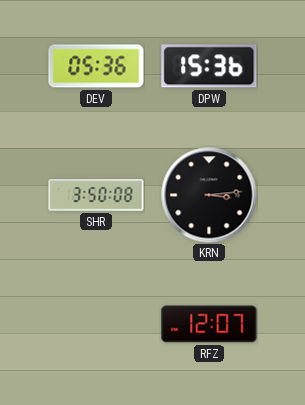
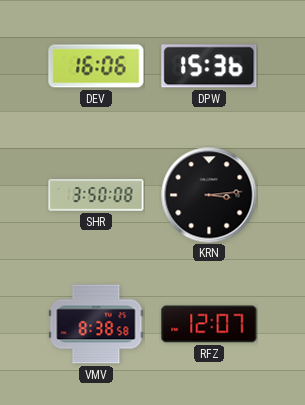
DEV: 05:36 -> 16:06 (96, 66)
VMV: none -> 8:38 (96, 324)
